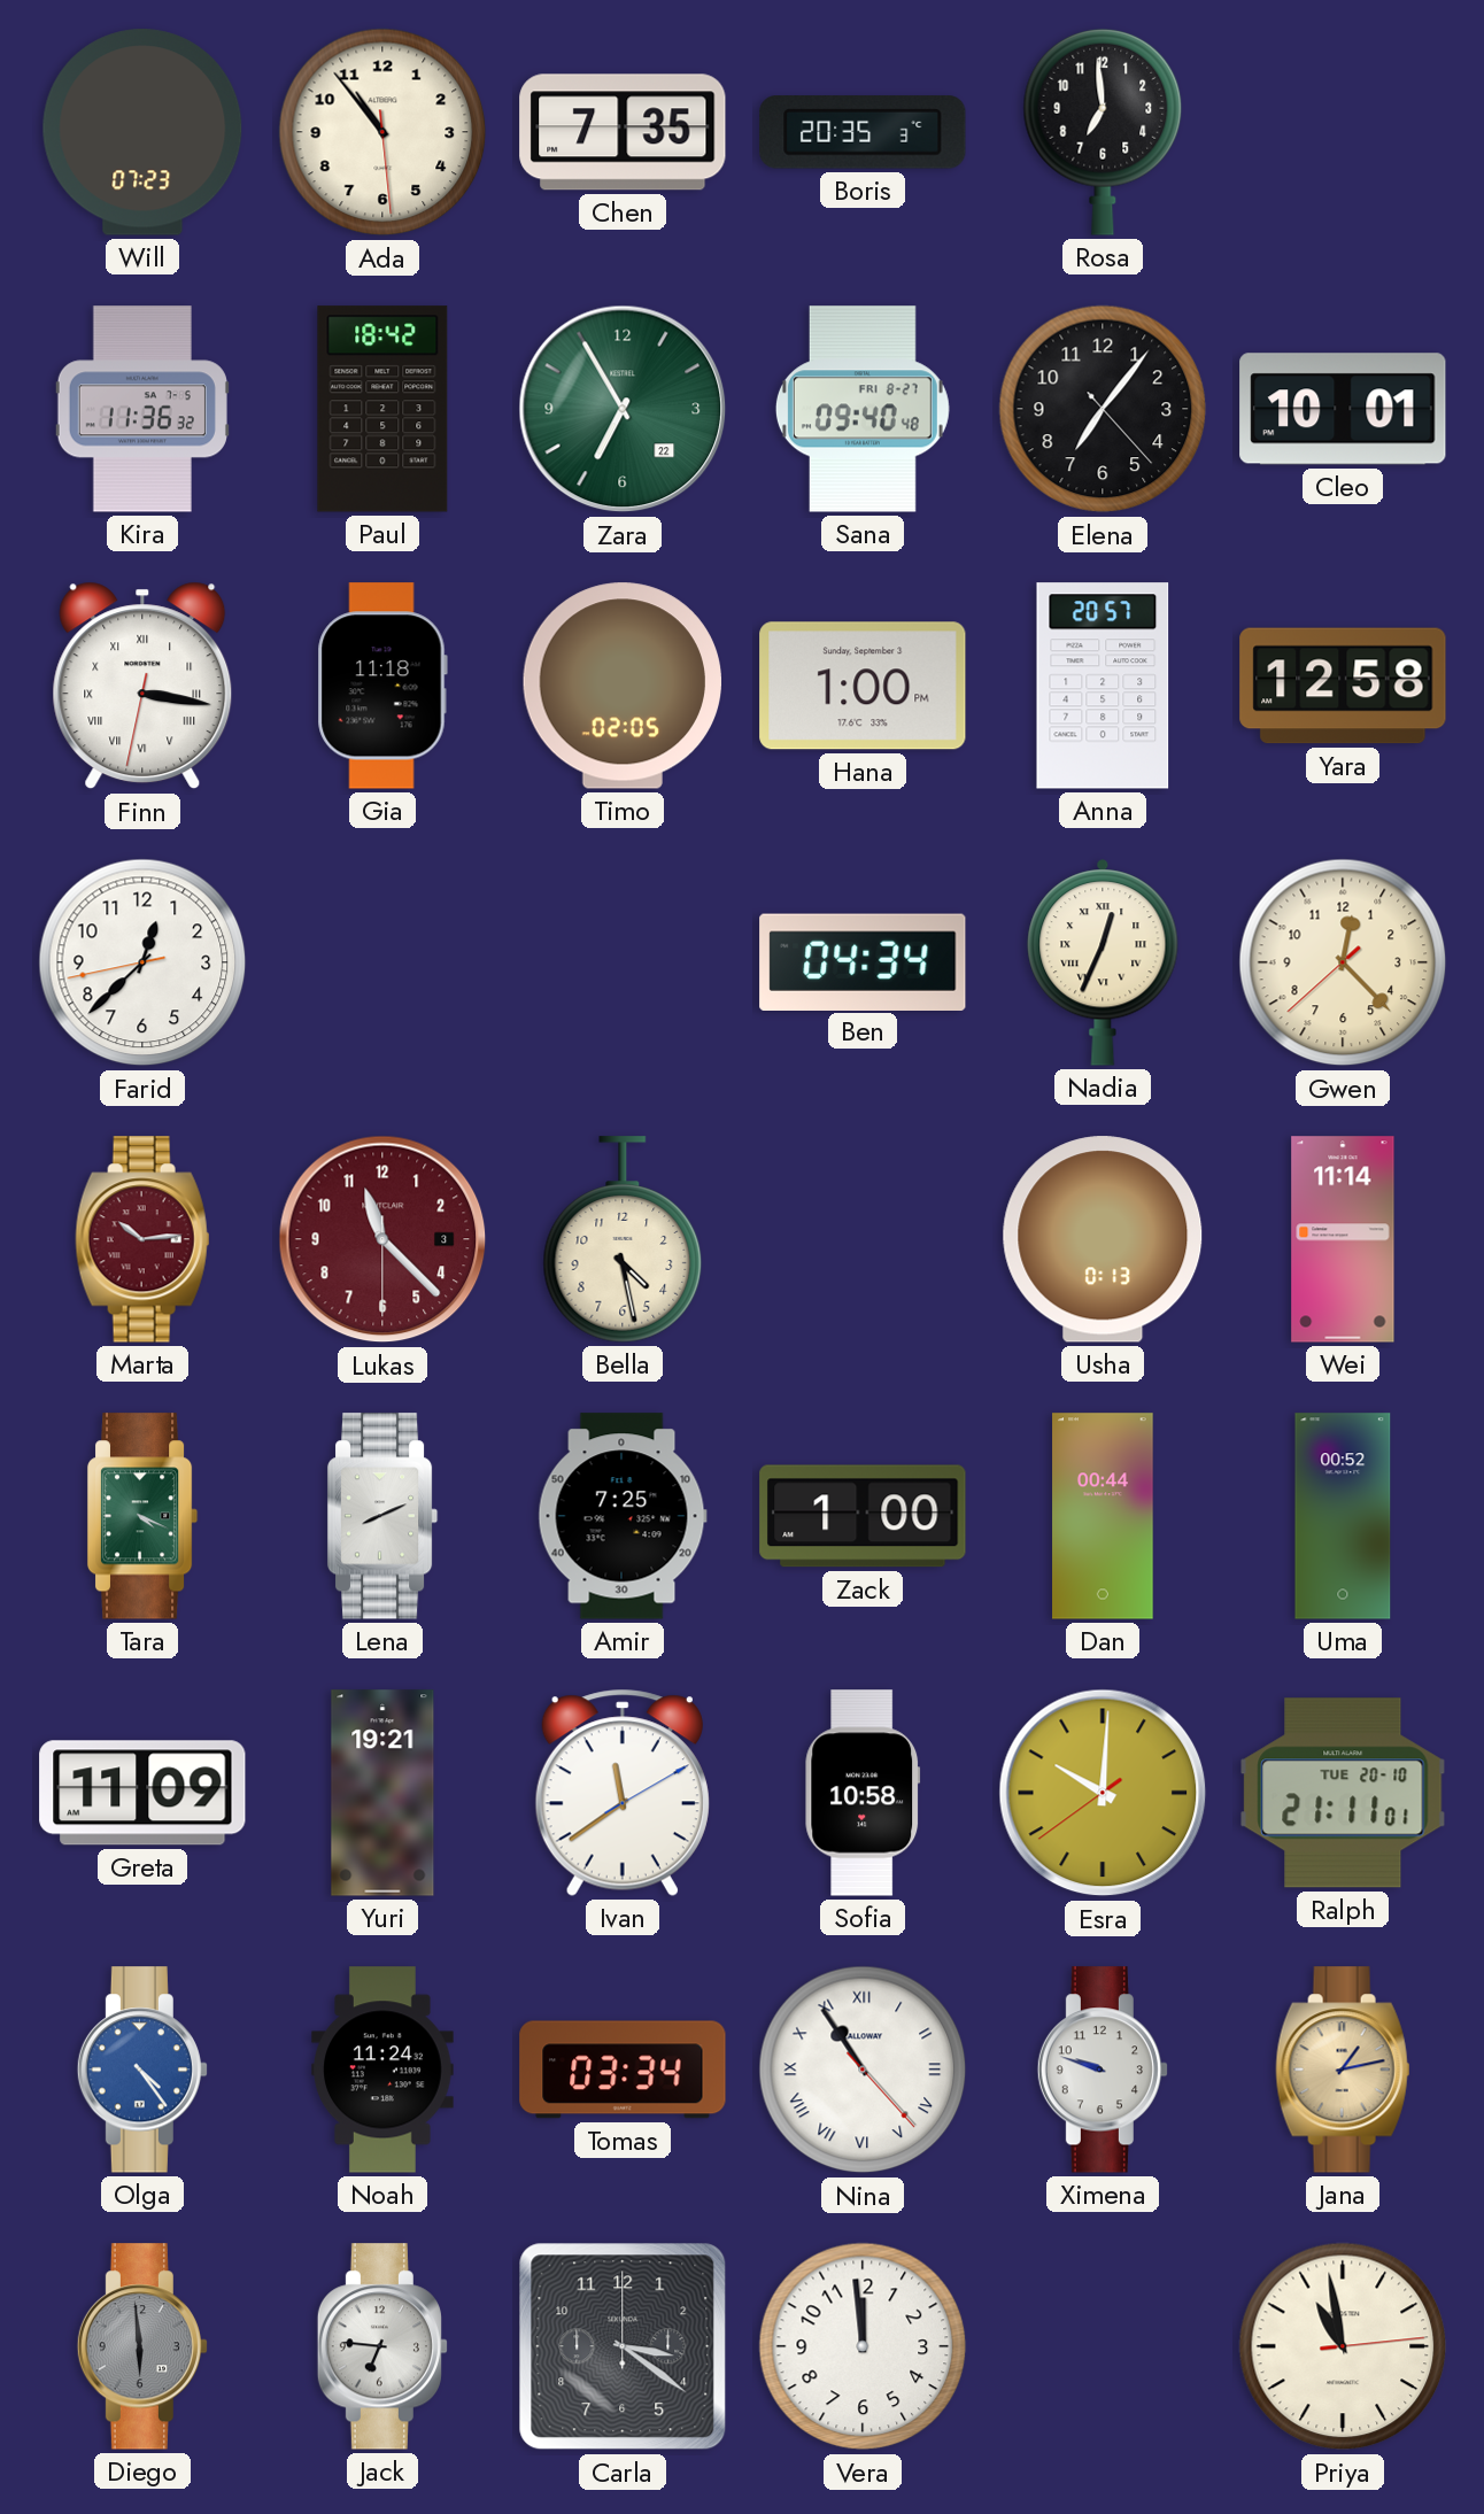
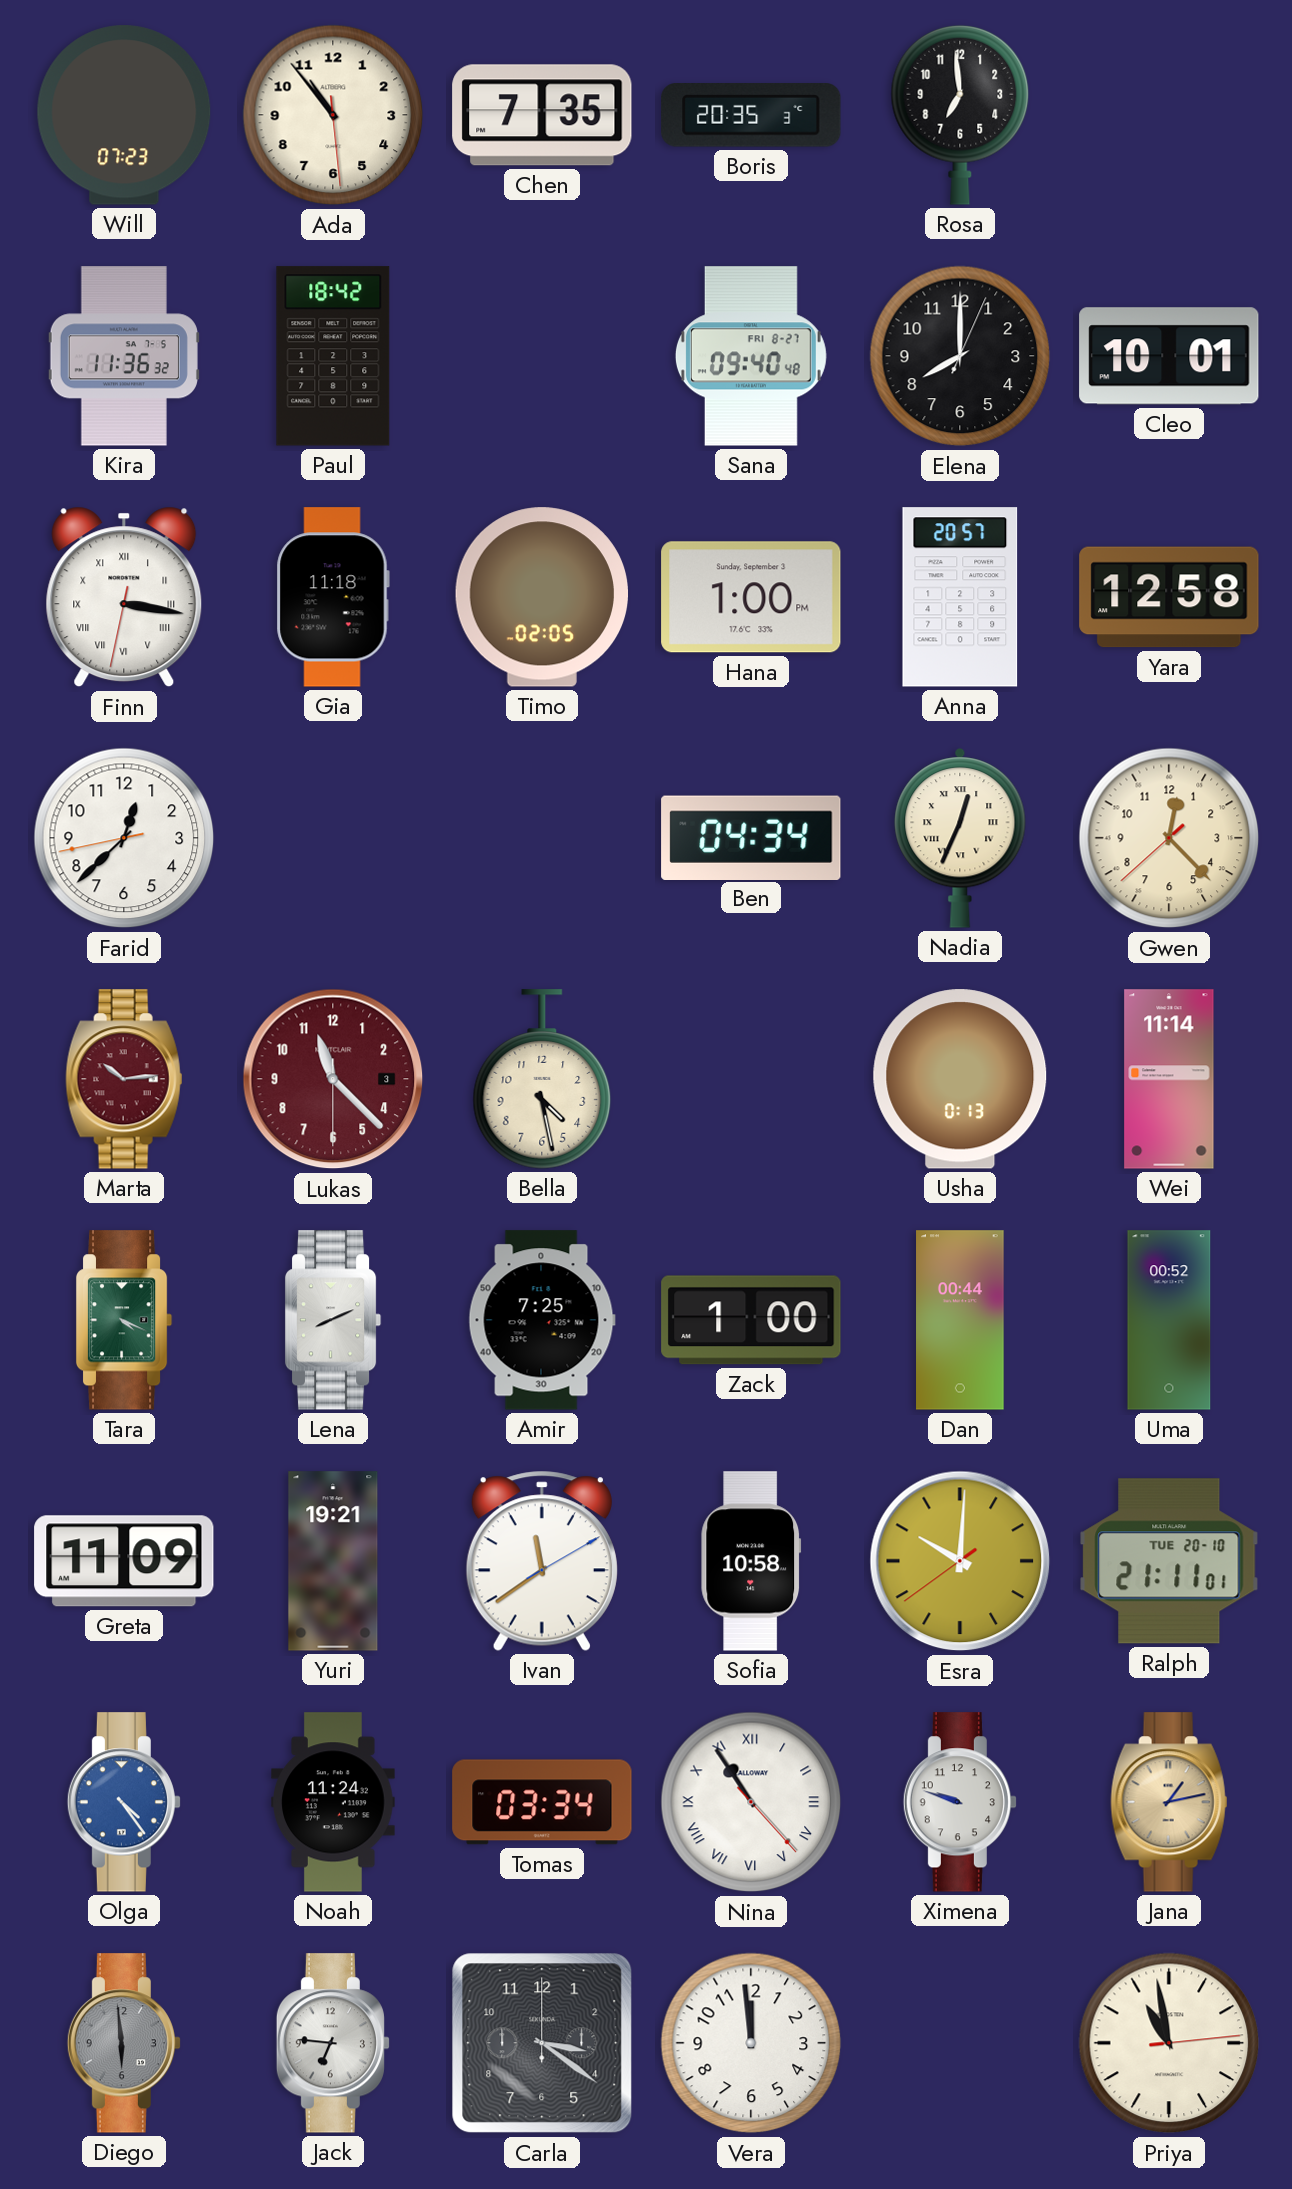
Zara: 6:55 -> none (623, 409)
Elena: 7:06 -> 8:00 (960, 356)
